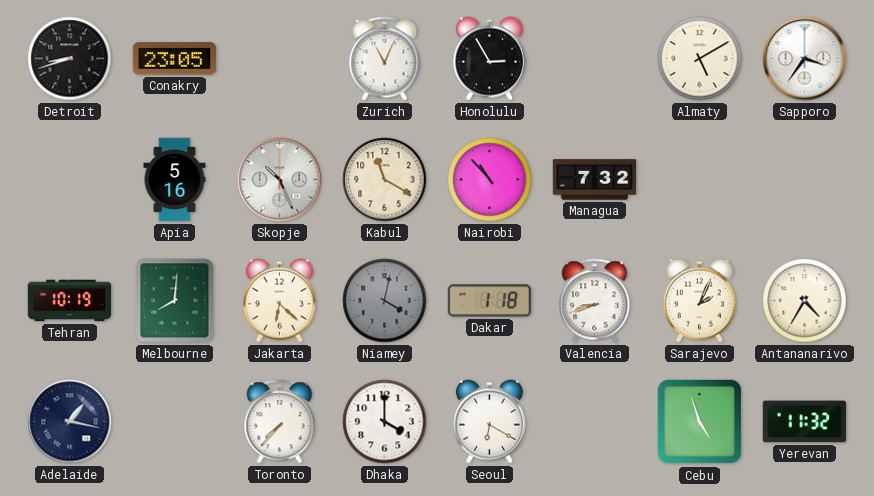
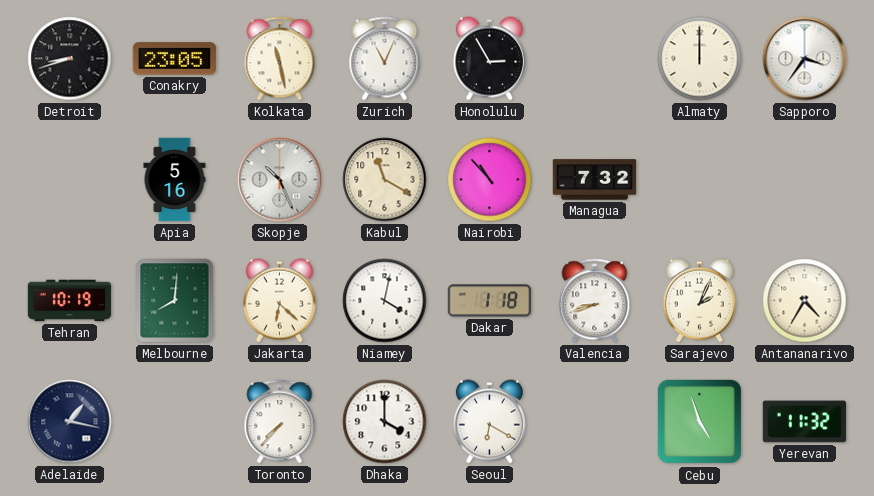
Kolkata: none -> 11:28 (280, 59)
Almaty: 5:10 -> 12:00 (700, 59)
Niamey dial: grey -> white (385, 301)
